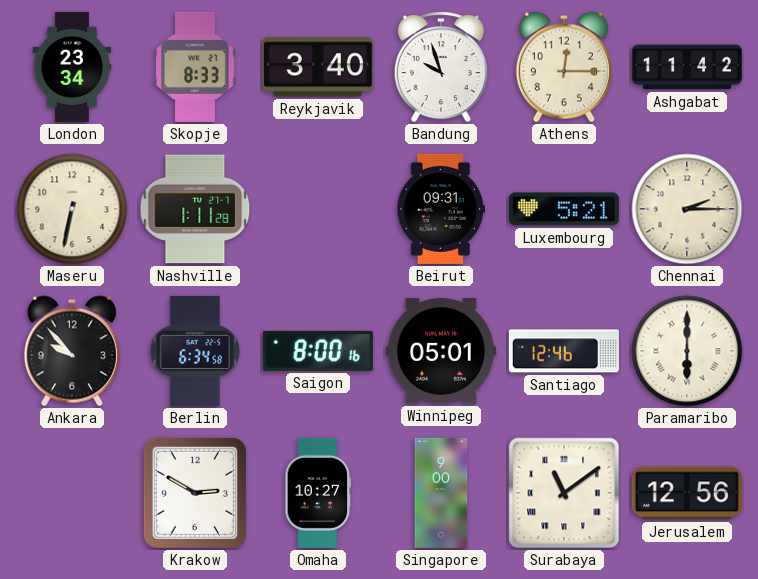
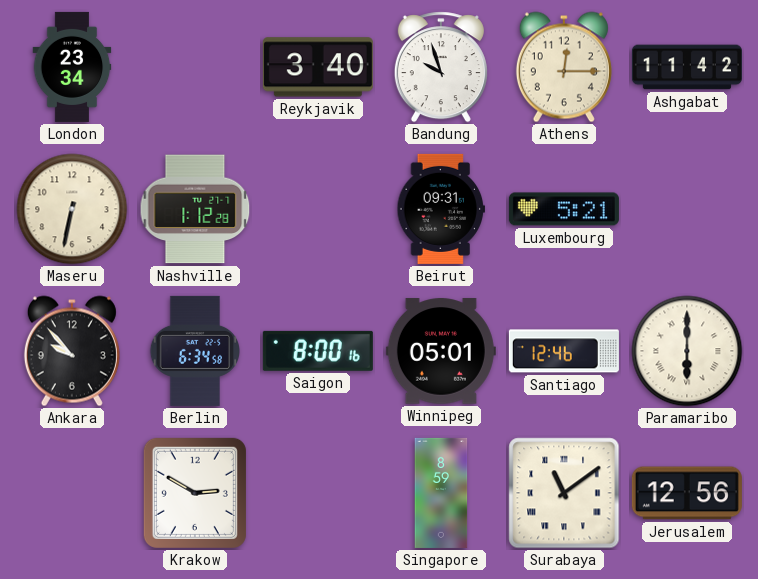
Skopje: 8:33 -> none (195, 67)
Nashville: 1:11 -> 1:12 (195, 209)
Chennai: 2:15 -> none (687, 209)
Omaha: 10:27 -> none (318, 493)
Singapore: 9:00 -> 8:59 (441, 493)
